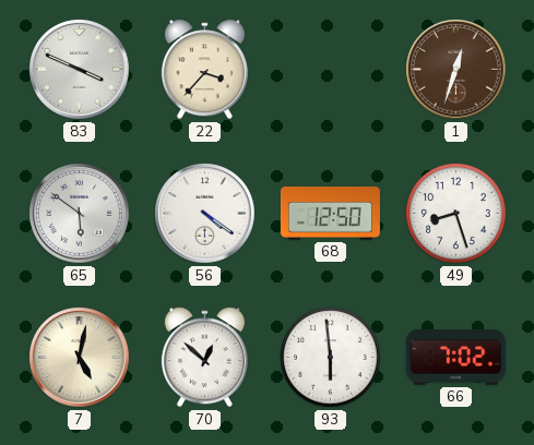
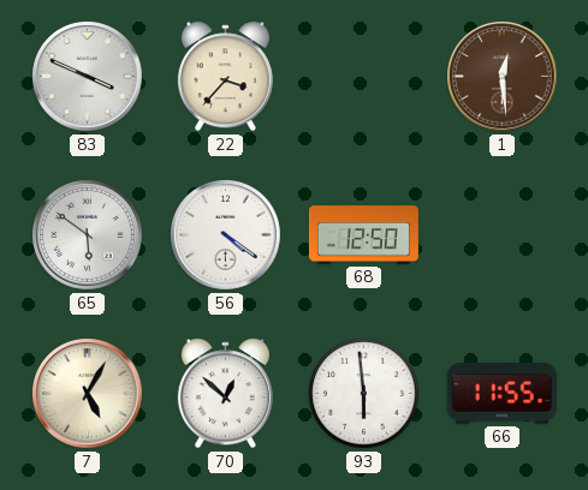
1: 12:33 -> 12:29 (503, 77)
49: 8:27 -> none (456, 214)
7: 5:02 -> 5:05 (88, 394)
66: 7:02 -> 11:55 (501, 393)
